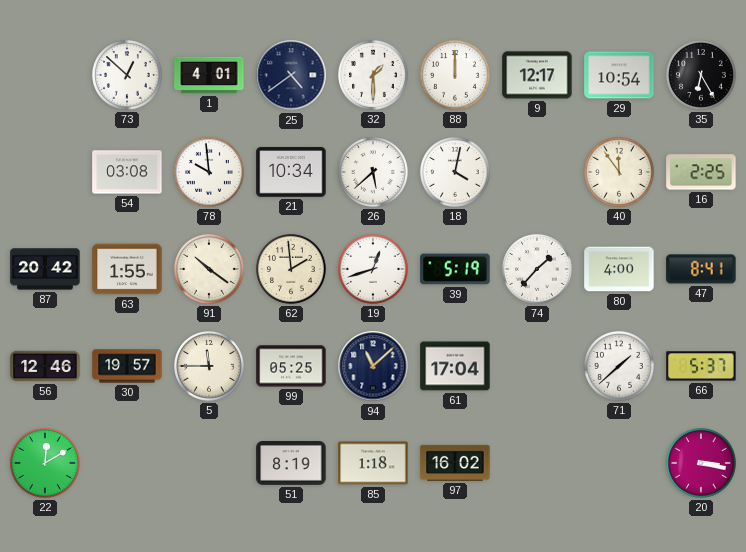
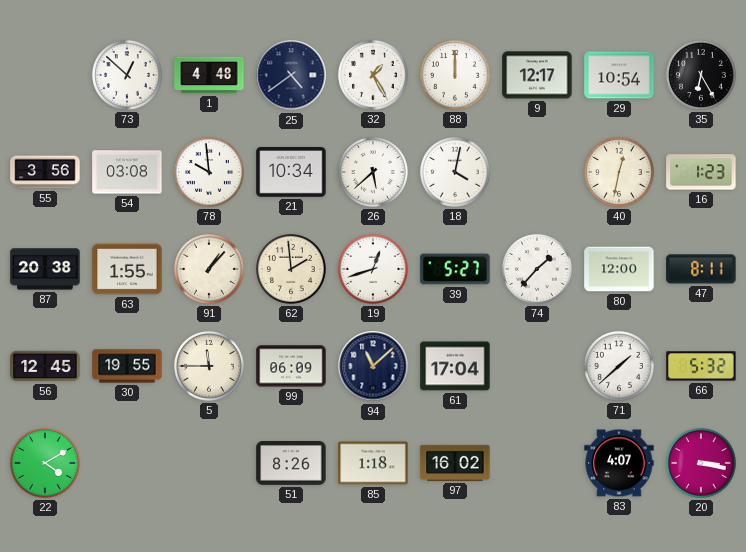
1: 4:01 -> 4:48 (209, 75)
32: 1:30 -> 1:25 (374, 76)
55: none -> 3:56 (45, 172)
40: 11:54 -> 12:32 (620, 173)
16: 2:25 -> 1:23 (701, 172)
87: 20:42 -> 20:38 (45, 269)
91: 10:21 -> 1:07 (210, 270)
39: 5:19 -> 5:27 (455, 269)
80: 4:00 -> 12:00 (619, 269)
47: 8:41 -> 8:11 (701, 269)
56: 12:46 -> 12:45 (45, 366)
30: 19:57 -> 19:55 (127, 366)
99: 05:25 -> 06:09 (291, 366)
66: 5:37 -> 5:32 (701, 366)
22: 12:10 -> 4:10 (46, 464)
51: 8:19 -> 8:26 (291, 464)
83: none -> 4:07 (619, 463)
